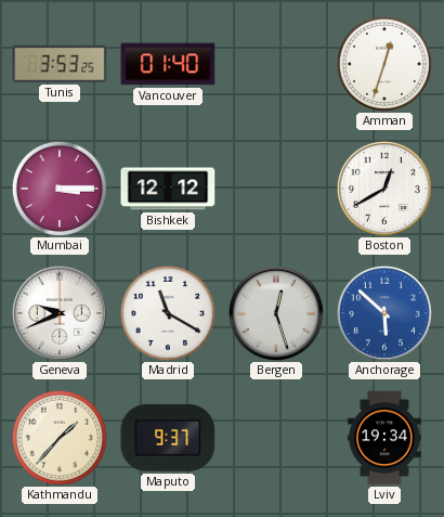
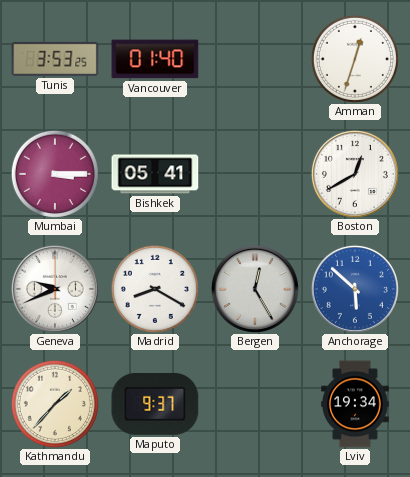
Bishkek: 12:12 -> 05:41 (155, 174)
Madrid: 11:20 -> 8:20 (155, 289)
Bergen: 12:27 -> 12:25 (255, 289)
